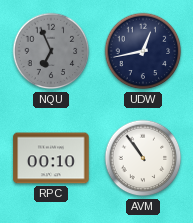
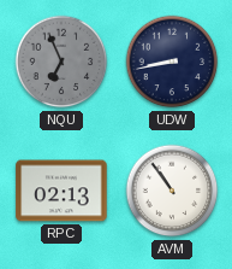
UDW: 12:43 -> 8:43 (172, 62)
RPC: 00:10 -> 02:13 (61, 191)
